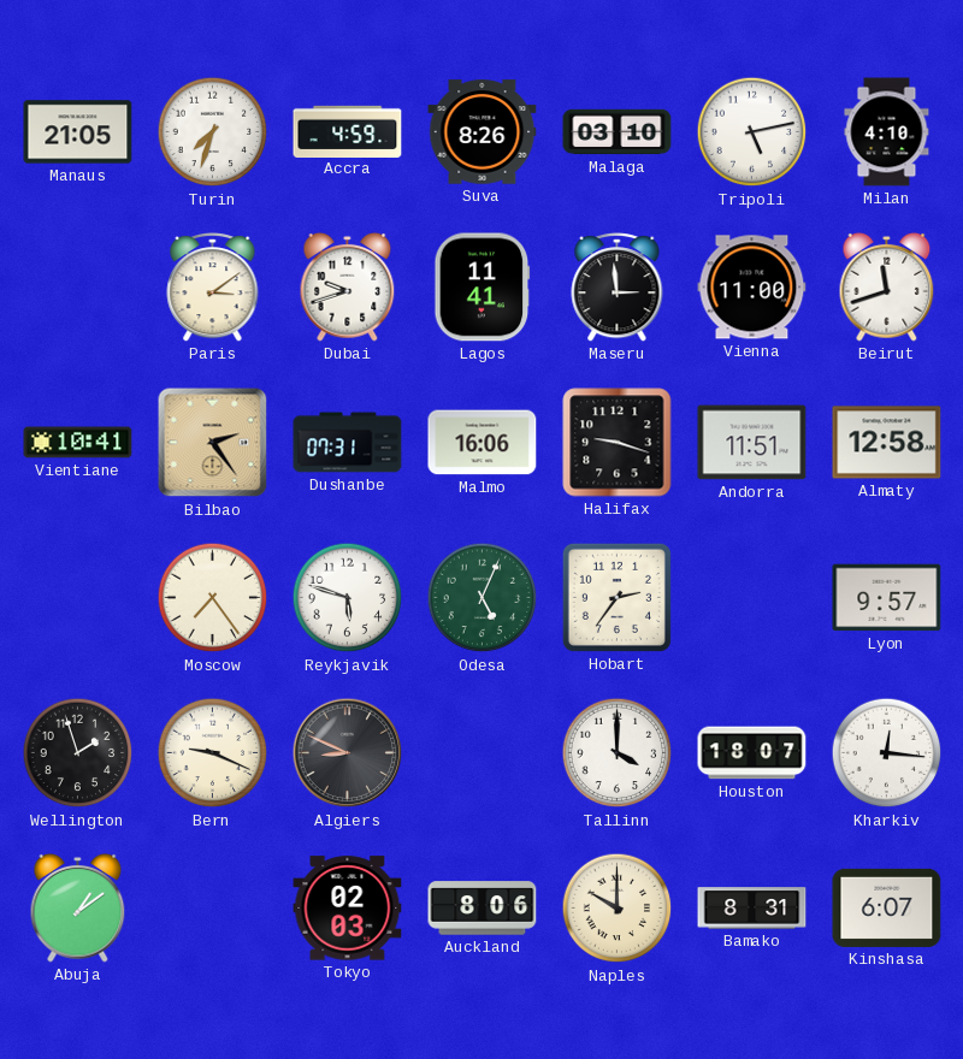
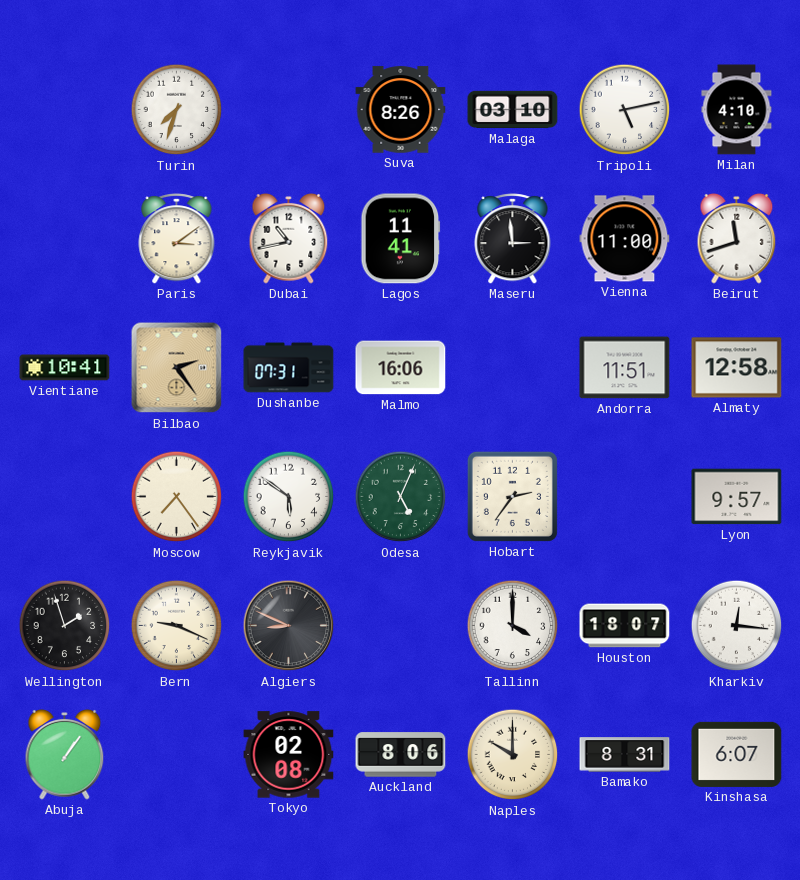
Manaus: 21:05 -> none (78, 132)
Accra: 4:59 -> none (348, 131)
Dubai: 9:42 -> 10:43 (289, 239)
Halifax: 9:18 -> none (618, 443)
Reykjavik: 5:48 -> 5:51 (289, 497)
Abuja: 1:09 -> 1:06 (65, 755)
Tokyo: 02:03 -> 02:08 (289, 755)
